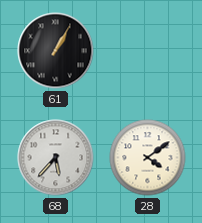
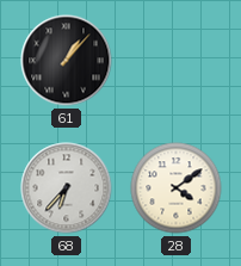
61: 1:05 -> 1:07 (67, 61)
68: 5:37 -> 6:37 (67, 188)
